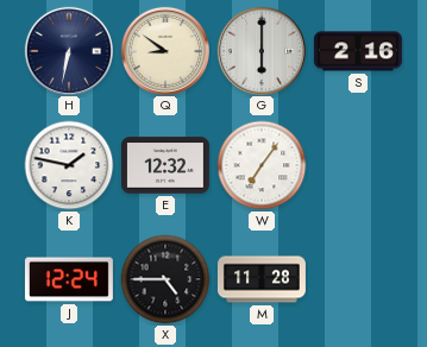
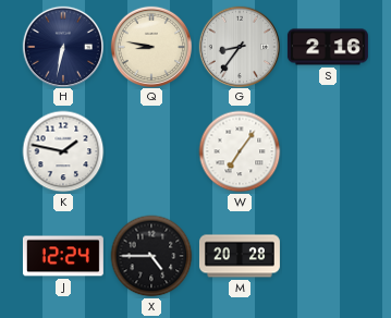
Q: 8:51 -> 8:47 (150, 46)
G: 6:00 -> 8:36 (239, 46)
E: 12:32 -> none (165, 165)
M: 11:28 -> 20:28 (240, 256)
